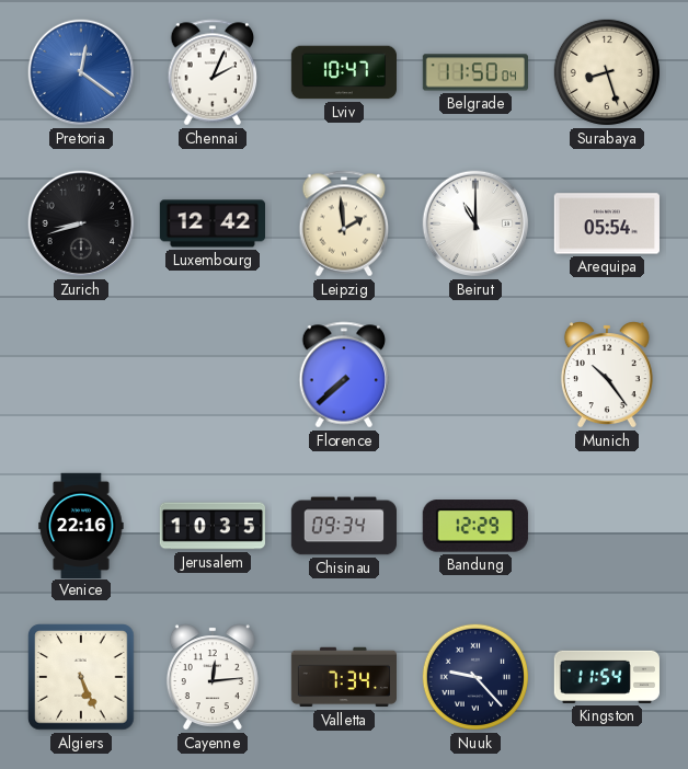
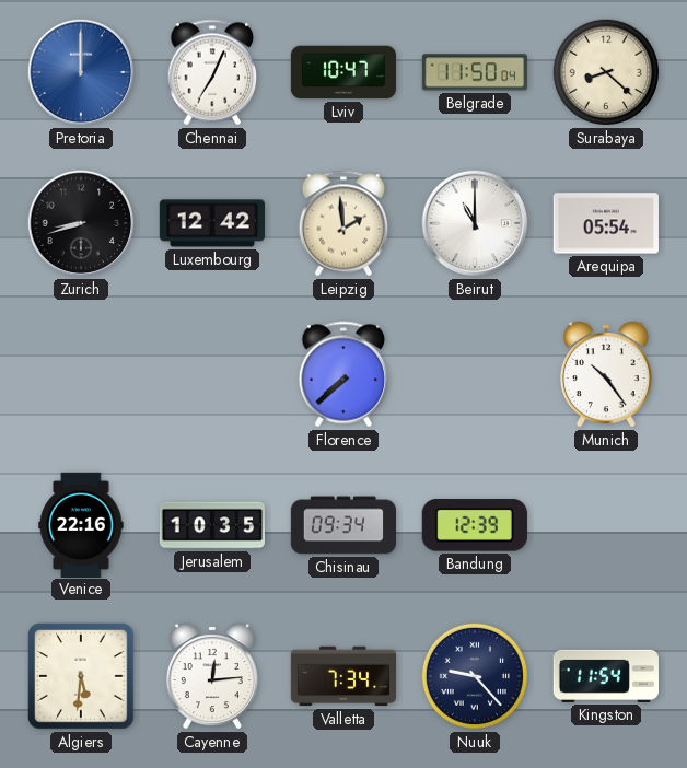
Pretoria: 12:21 -> 12:00 (81, 72)
Chennai: 2:04 -> 7:04 (212, 72)
Surabaya: 8:27 -> 8:22 (606, 72)
Bandung: 12:29 -> 12:39 (475, 525)
Algiers: 5:26 -> 5:31 (81, 676)
